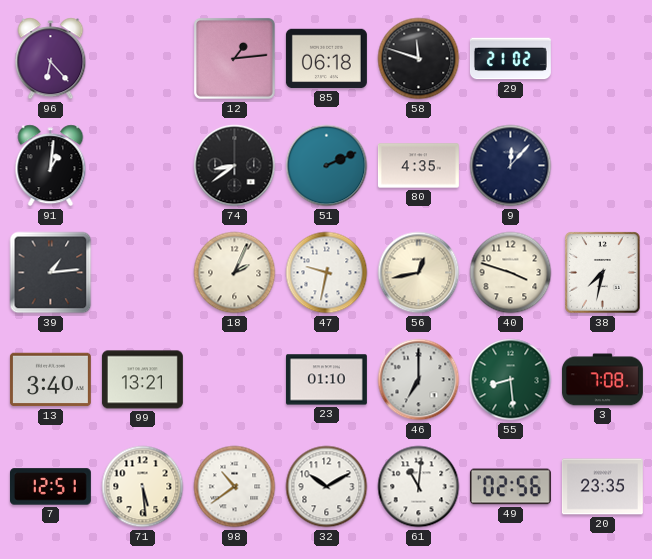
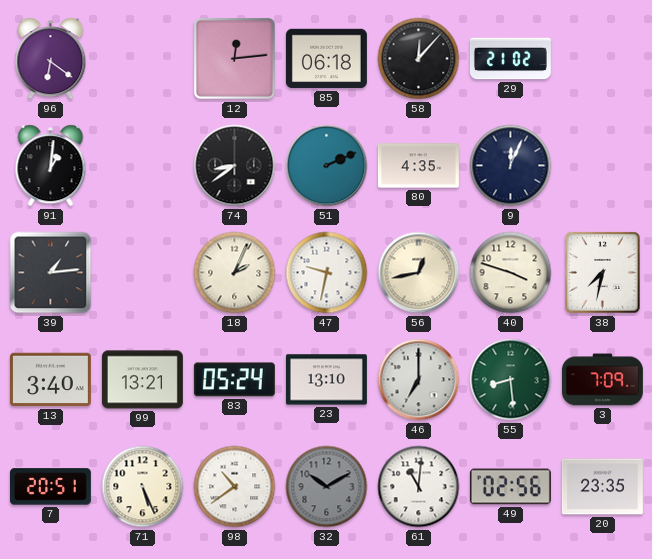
96: 6:23 -> 6:21 (51, 59)
12: 1:14 -> 12:14 (234, 58)
58: 11:48 -> 12:07 (419, 59)
9: 12:07 -> 12:04 (511, 166)
83: none -> 05:24 (234, 380)
23: 01:10 -> 13:10 (326, 380)
3: 7:08 -> 7:09 (602, 380)
7: 12:51 -> 20:51 (50, 487)
71: 5:29 -> 5:26 (143, 487)
32 dial: white -> grey (327, 487)
